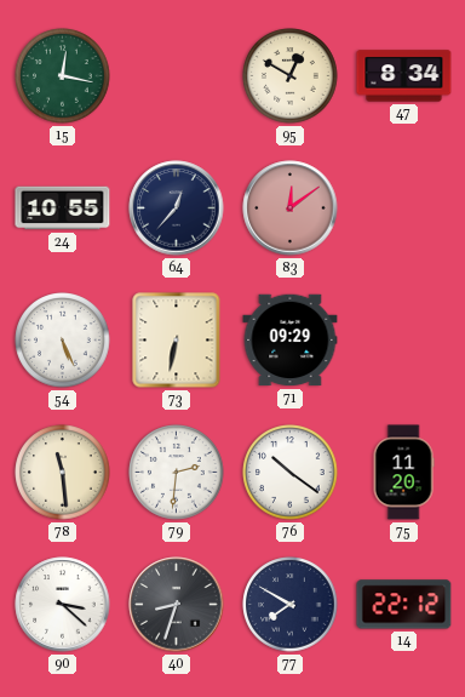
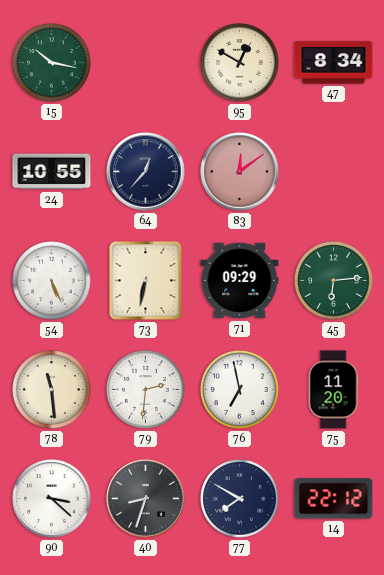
15: 12:17 -> 10:17 (52, 63)
45: none -> 6:14 (334, 281)
76: 10:21 -> 6:58 (240, 390)
